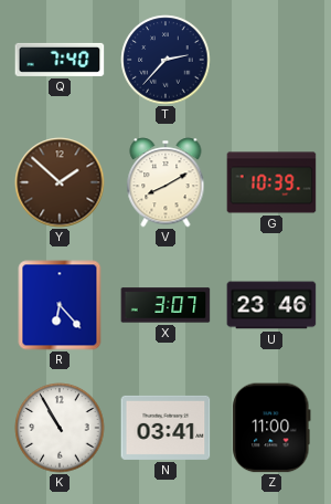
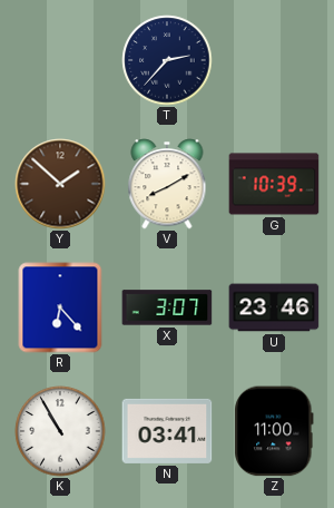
Q: 7:40 -> none (60, 60)
